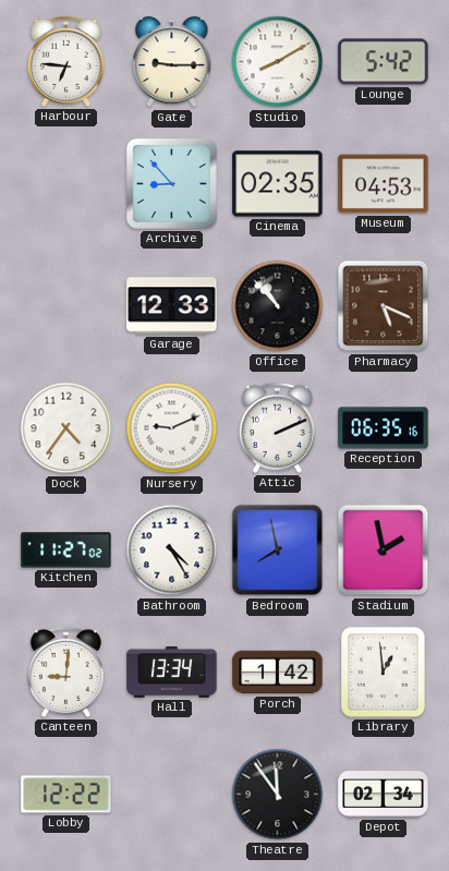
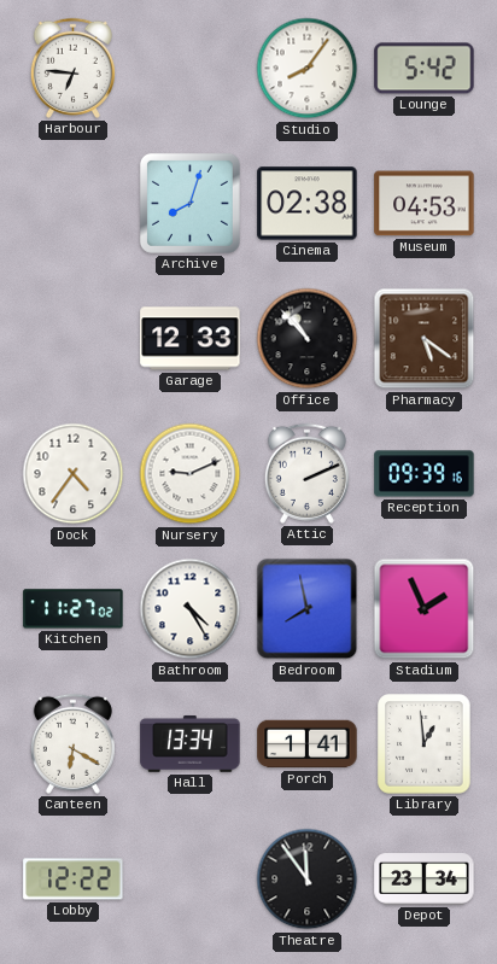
Gate: 9:15 -> none (172, 62)
Studio: 8:10 -> 8:06 (308, 69)
Archive: 8:53 -> 8:03 (189, 203)
Cinema: 02:35 -> 02:38 (308, 204)
Pharmacy: 5:19 -> 5:21 (425, 339)
Reception: 06:35 -> 09:39 (425, 474)
Stadium: 1:58 -> 1:56 (425, 609)
Canteen: 9:01 -> 6:20 (72, 743)
Porch: 1:42 -> 1:41 (308, 744)
Depot: 02:34 -> 23:34 (425, 880)
